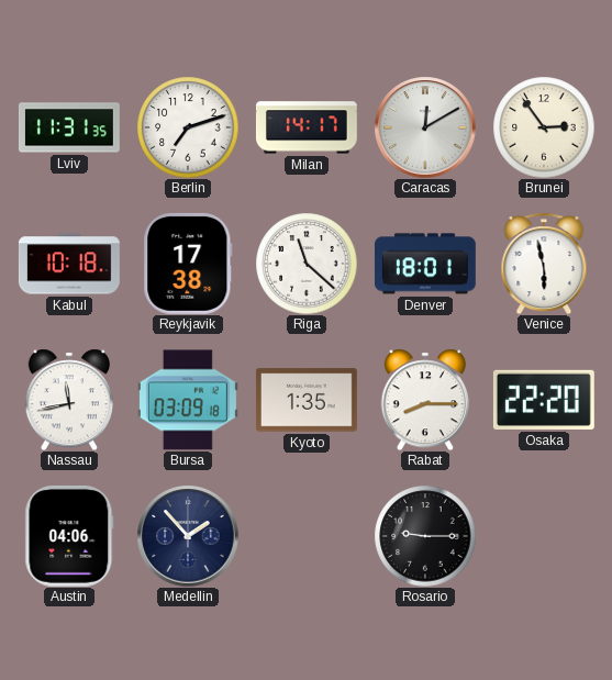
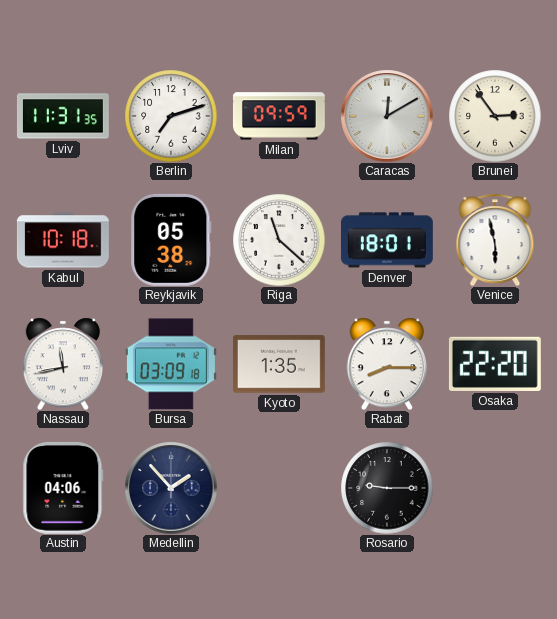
Milan: 14:17 -> 09:59 (279, 116)
Reykjavik: 17:38 -> 05:38 (171, 240)
